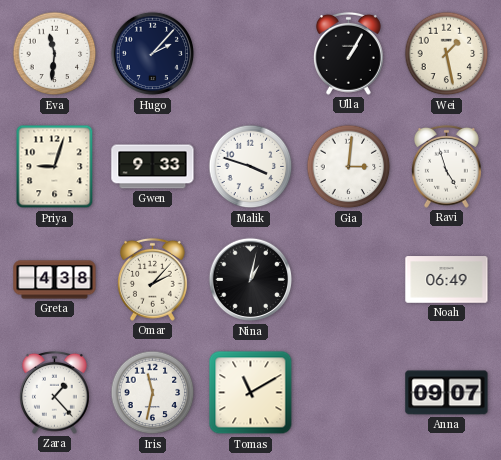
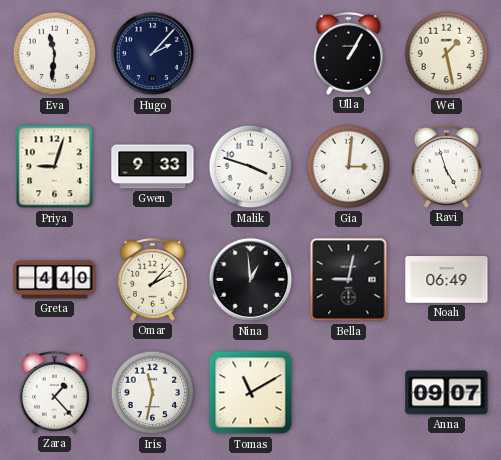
Greta: 4:38 -> 4:40 (55, 280)
Nina: 1:02 -> 12:59 (251, 280)
Bella: none -> 9:02 (349, 280)
